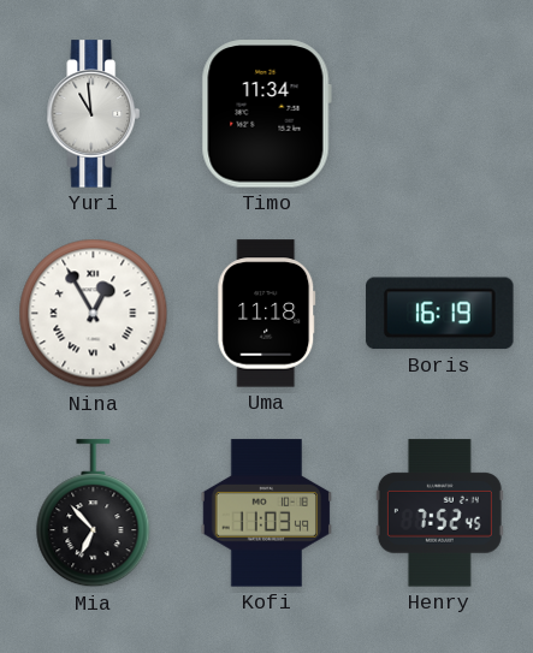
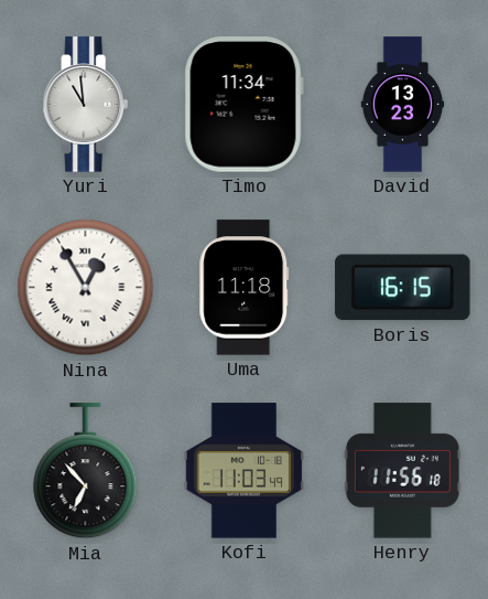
David: none -> 13:23 (403, 105)
Boris: 16:19 -> 16:15 (403, 288)
Henry: 7:52 -> 11:56 (402, 471)
